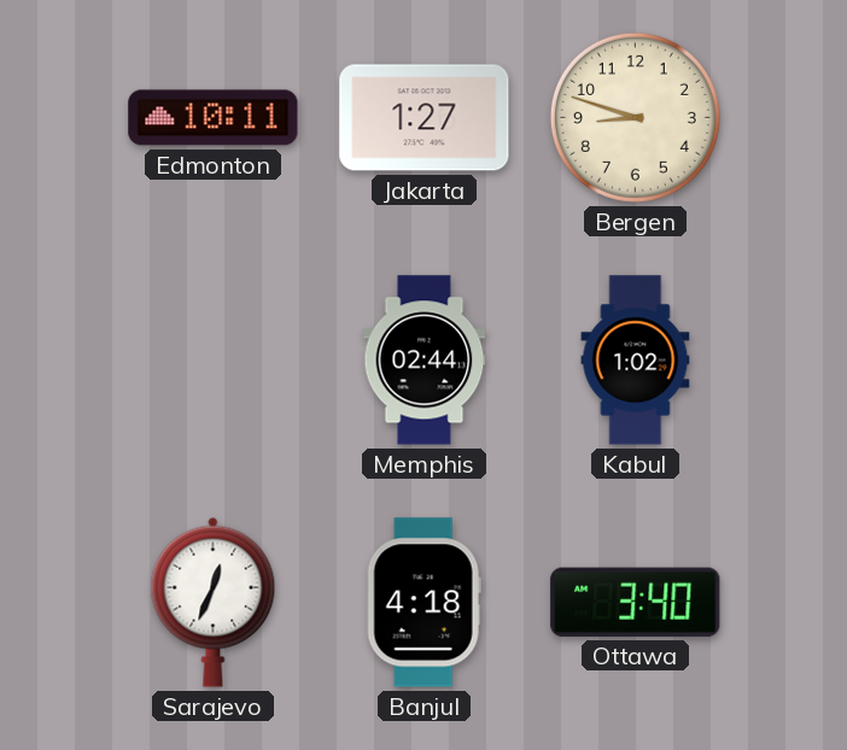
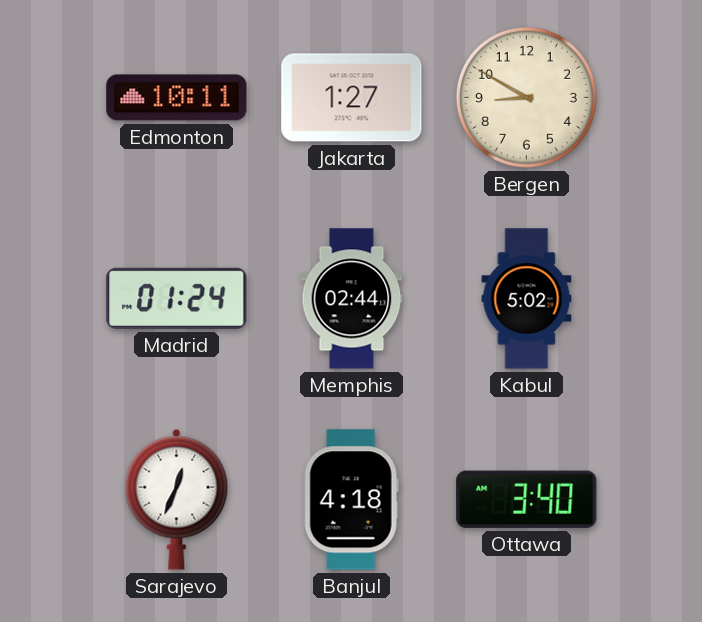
Bergen: 8:48 -> 8:50 (526, 97)
Madrid: none -> 01:24 (177, 298)
Kabul: 1:02 -> 5:02 (527, 299)
